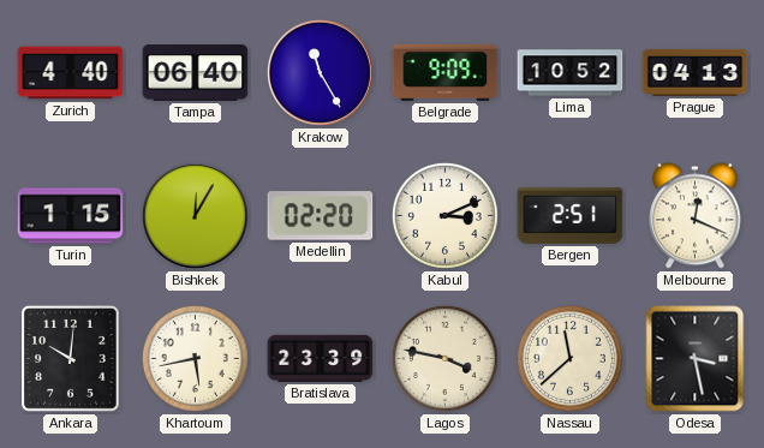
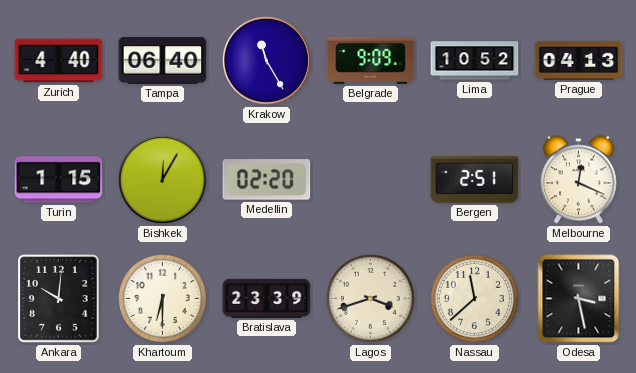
Kabul: 3:11 -> none (444, 215)
Khartoum: 5:43 -> 6:30 (162, 298)
Lagos: 3:47 -> 3:42 (370, 298)
